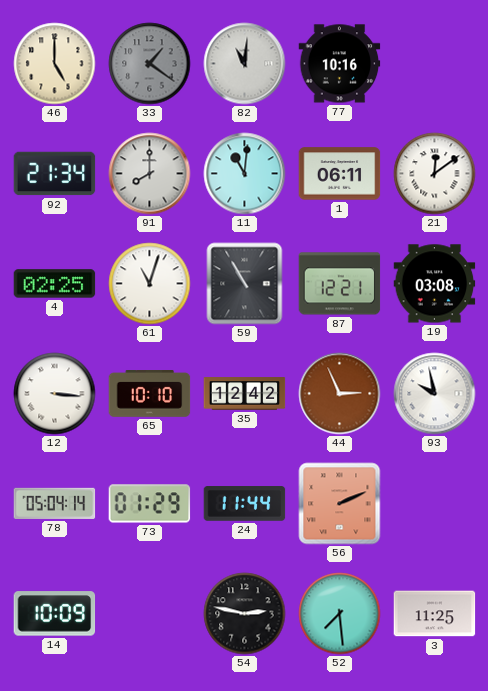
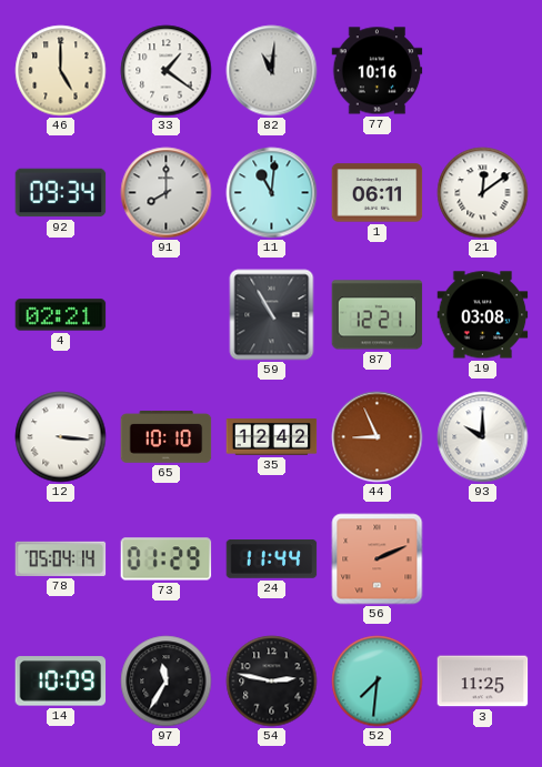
33 dial: grey -> white (167, 71)
92: 21:34 -> 09:34 (61, 193)
4: 02:25 -> 02:21 (61, 315)
61: 11:03 -> none (150, 284)
44: 2:56 -> 8:56 (378, 437)
93: 9:58 -> 10:00 (483, 437)
97: none -> 11:35 (167, 682)
52: 7:29 -> 7:31 (378, 682)
